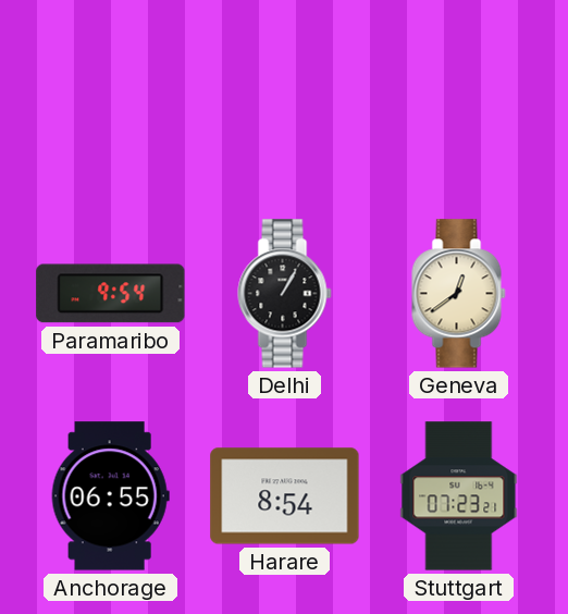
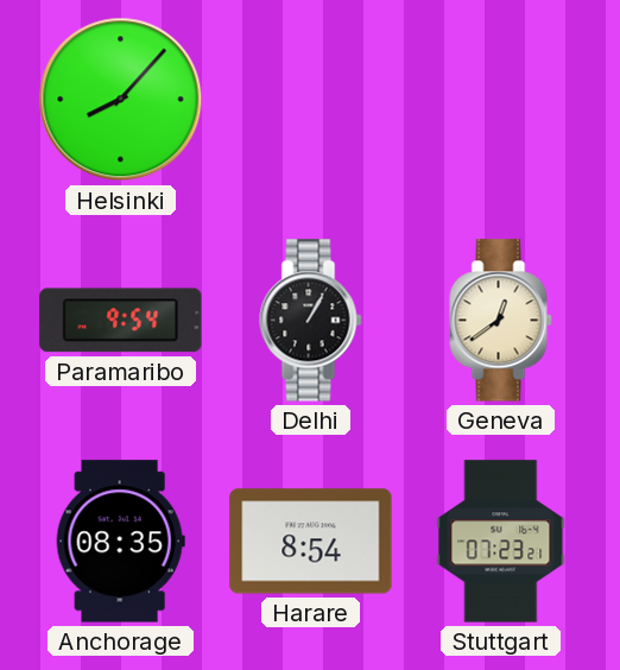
Helsinki: none -> 8:07 (121, 100)
Anchorage: 06:55 -> 08:35 (120, 542)
